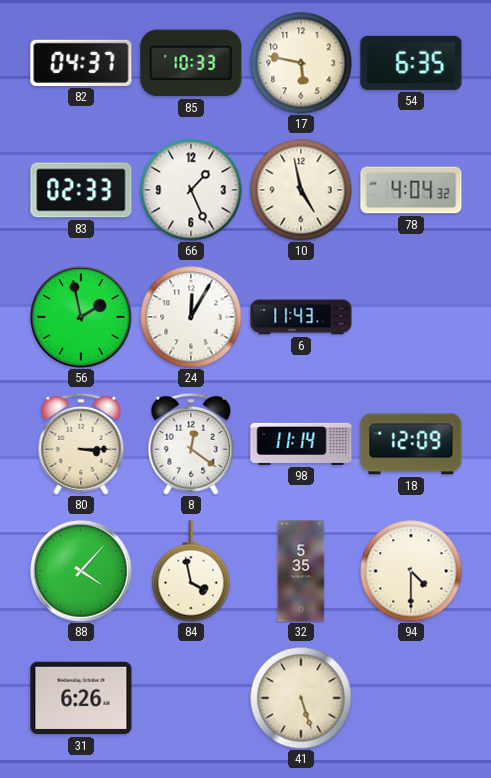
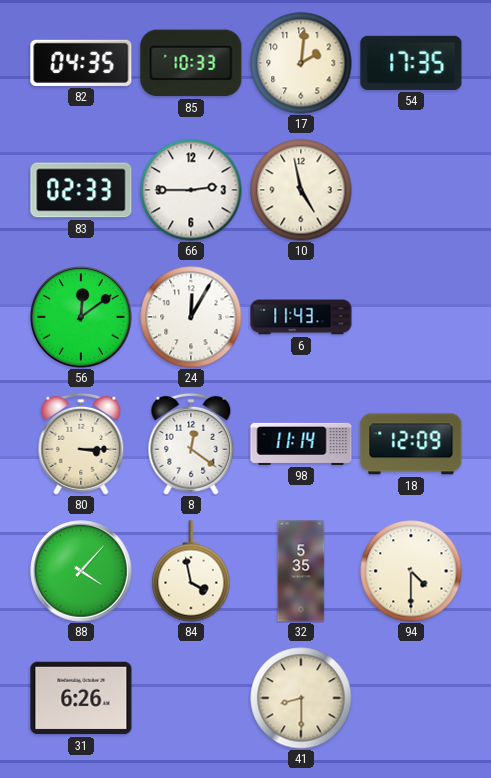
82: 04:37 -> 04:35 (81, 63)
17: 5:47 -> 2:01 (301, 63)
54: 6:35 -> 17:35 (411, 63)
66: 1:26 -> 2:45 (191, 190)
78: 4:04 -> none (411, 190)
56: 1:58 -> 12:09 (81, 317)
41: 5:27 -> 8:30 (301, 698)
